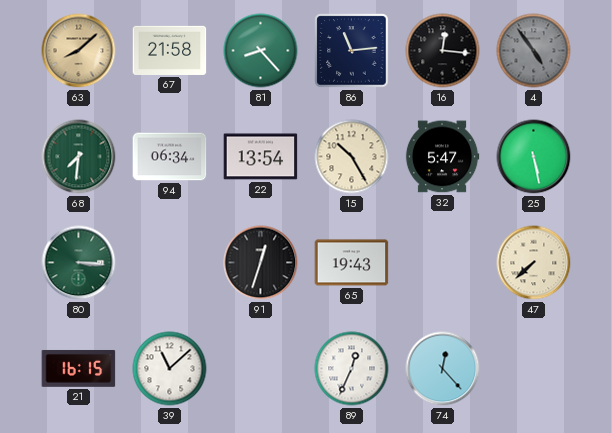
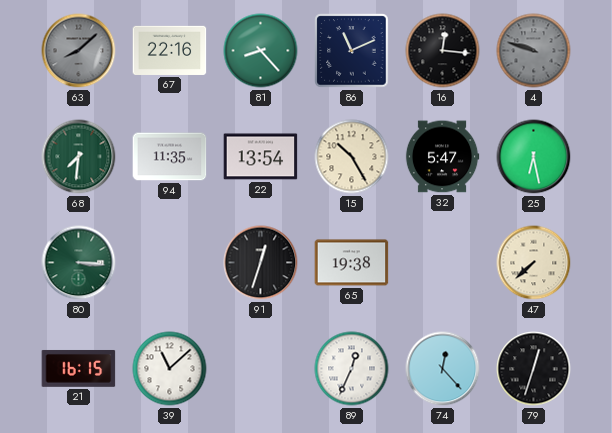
63 dial: champagne -> grey (79, 51)
67: 21:58 -> 22:16 (170, 50)
86: 11:14 -> 11:11 (352, 51)
4: 4:54 -> 9:48 (534, 51)
94: 06:34 -> 11:35 (170, 157)
25: 5:28 -> 6:28 (534, 157)
65: 19:43 -> 19:38 (352, 263)
79: none -> 12:33 (534, 369)
